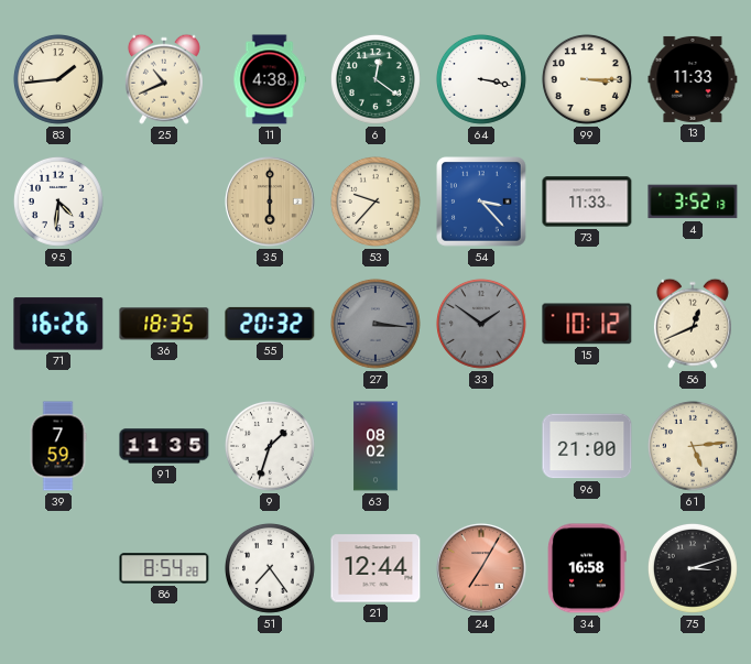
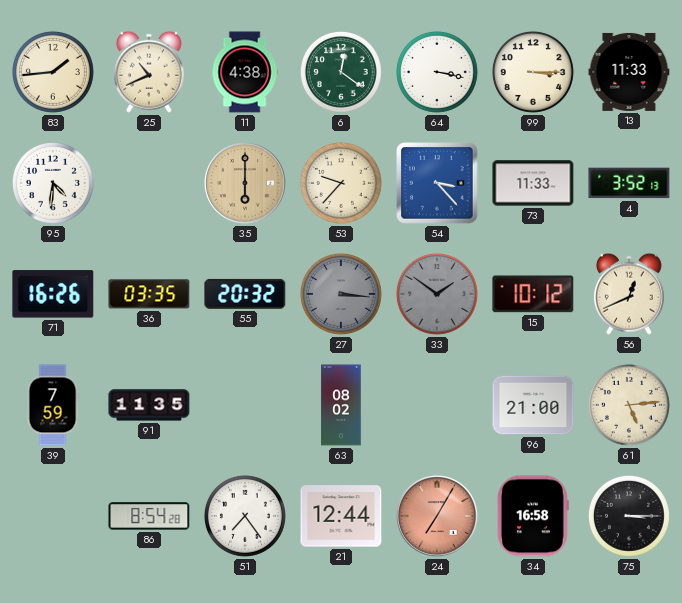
36: 18:35 -> 03:35 (149, 294)
9: 1:33 -> none (270, 446)
75: 3:12 -> 3:15 (629, 516)
